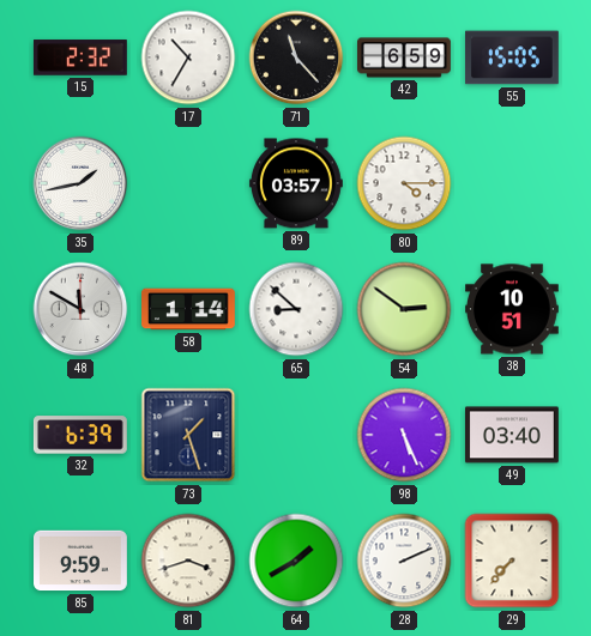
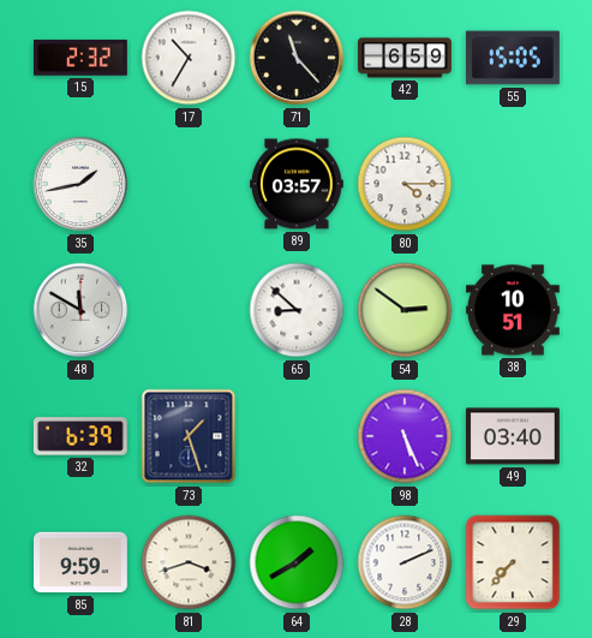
58: 1:14 -> none (189, 309)
